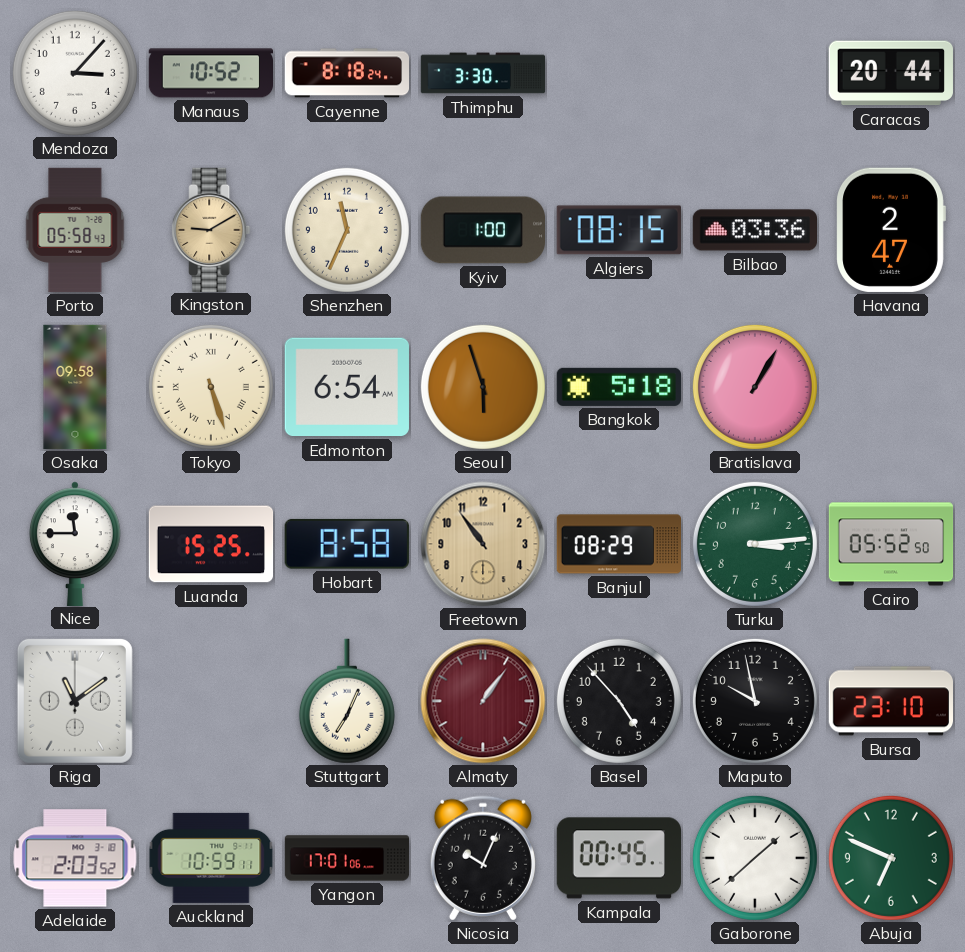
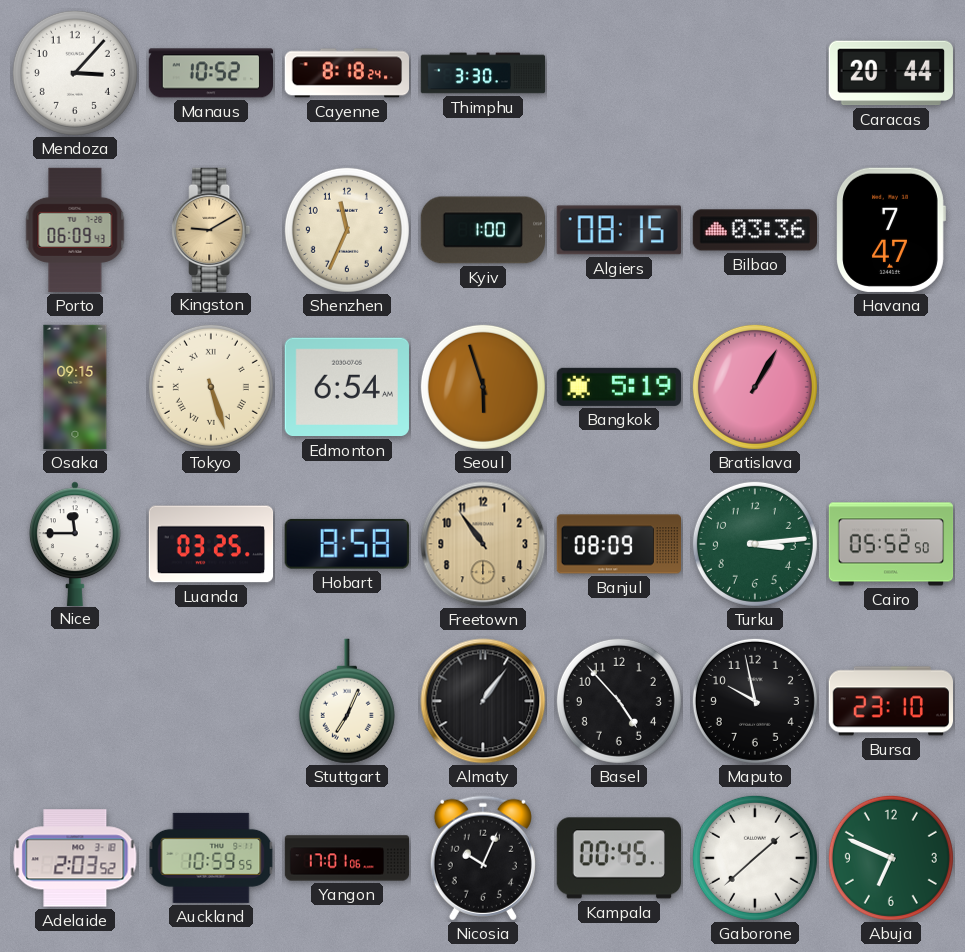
Porto: 05:58 -> 06:09 (75, 230)
Havana: 2:47 -> 7:47 (891, 230)
Osaka: 09:58 -> 09:15 (75, 387)
Bangkok: 5:18 -> 5:19 (619, 387)
Luanda: 15:25 -> 03:25 (211, 544)
Banjul: 08:29 -> 08:09 (618, 544)
Riga: 11:09 -> none (75, 701)
Almaty dial: burgundy -> black (483, 701)
Auckland: 10:59:11 -> 10:59:55 (211, 858)
